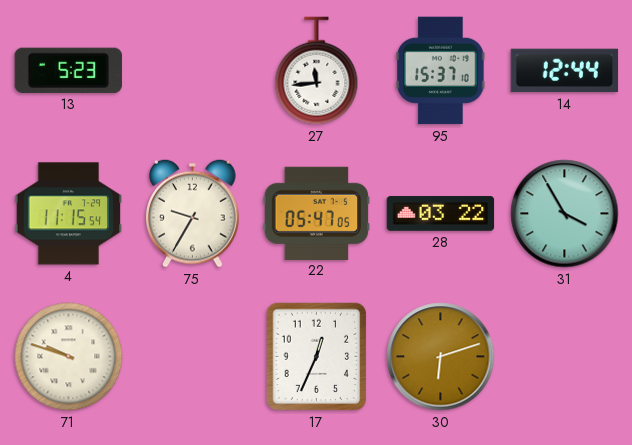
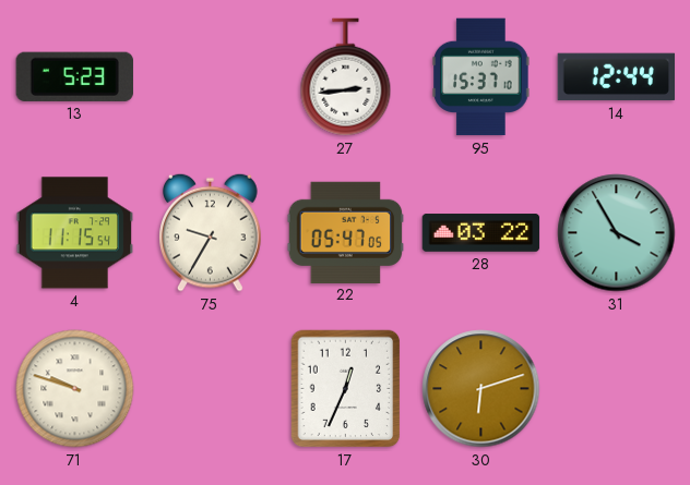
27: 11:44 -> 2:44 (346, 77)
